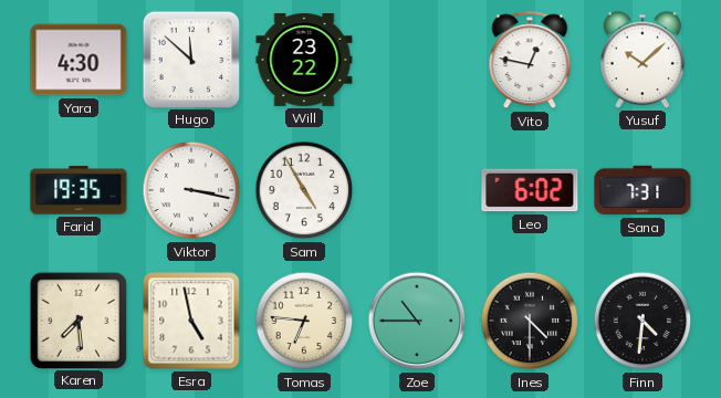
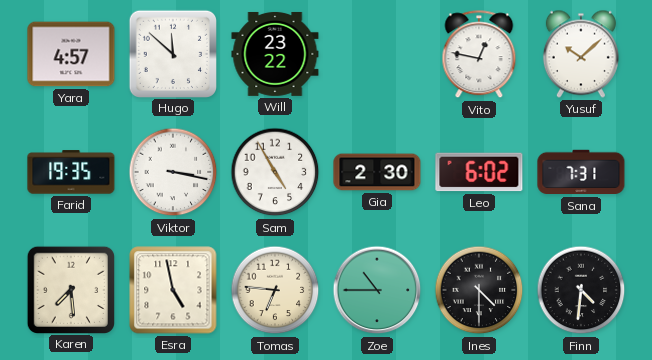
Yara: 4:30 -> 4:57 (71, 54)
Gia: none -> 2:30 (377, 172)
